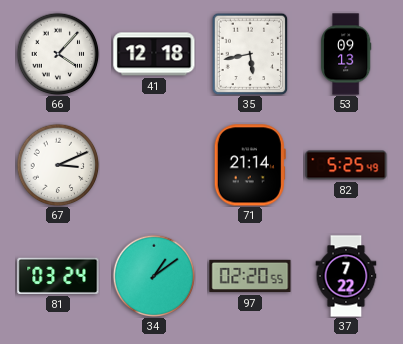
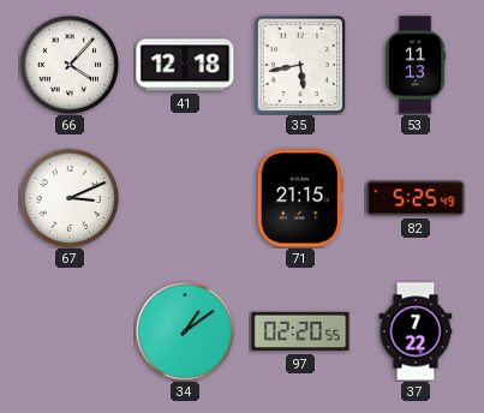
53: 09:13 -> 11:13 (416, 65)
71: 21:14 -> 21:15 (300, 198)
81: 03:24 -> none (58, 276)
